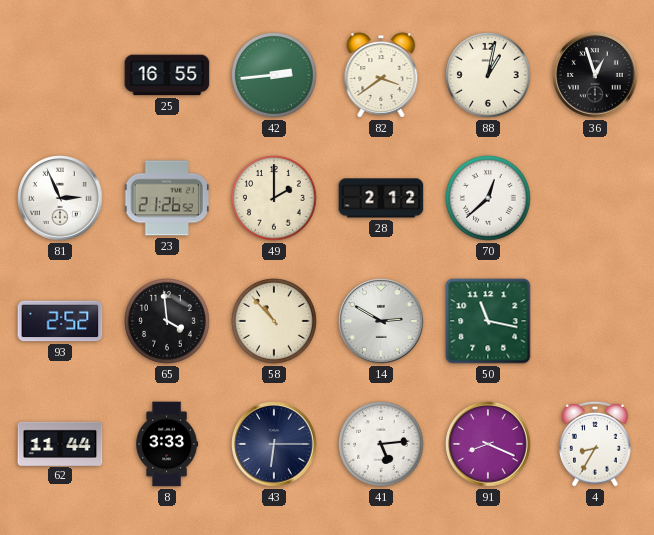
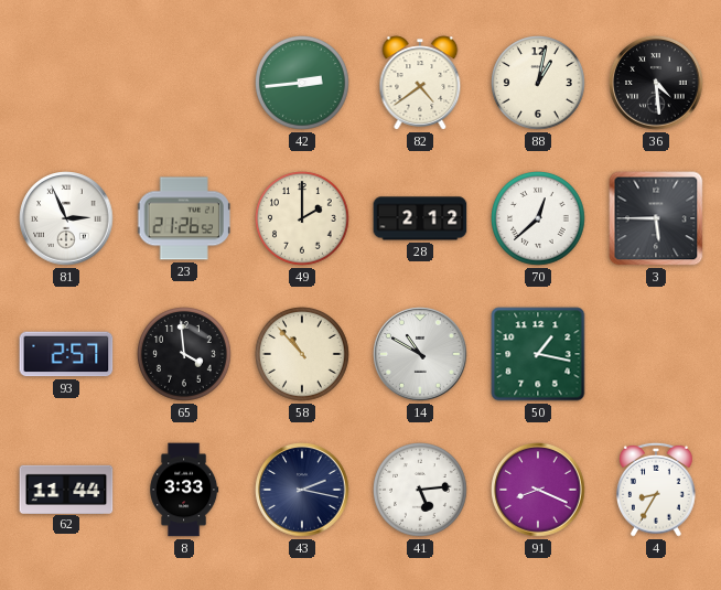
25: 16:55 -> none (167, 75)
82: 3:39 -> 4:39 (420, 83)
36: 12:57 -> 4:29 (656, 83)
3: none -> 5:45 (656, 218)
93: 2:52 -> 2:57 (66, 354)
14: 2:50 -> 10:50 (420, 354)
50: 11:17 -> 1:17 (538, 354)
43: 6:15 -> 2:17 (302, 490)
